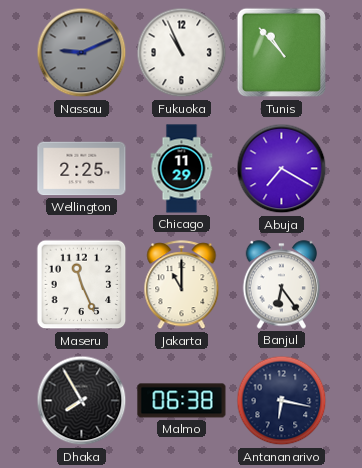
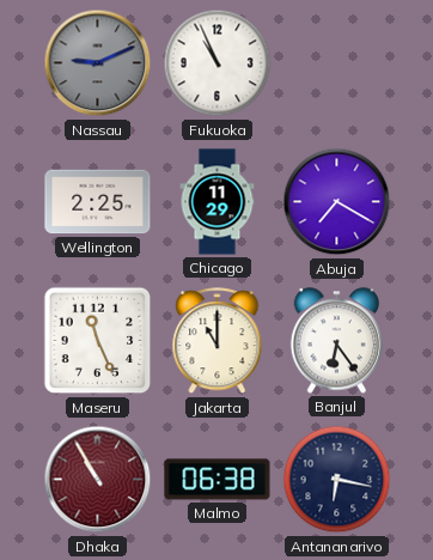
Tunis: 10:53 -> none (282, 53)
Dhaka: 7:55 -> 10:55 (98, 480)
Dhaka dial: black -> burgundy (98, 480)
